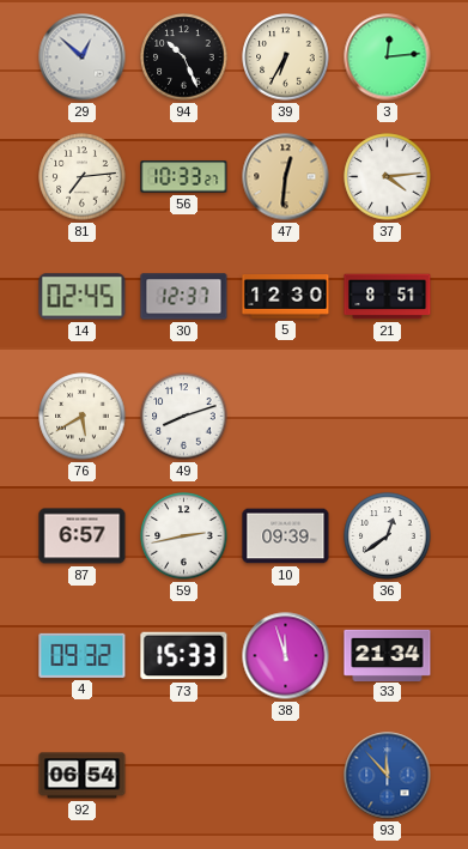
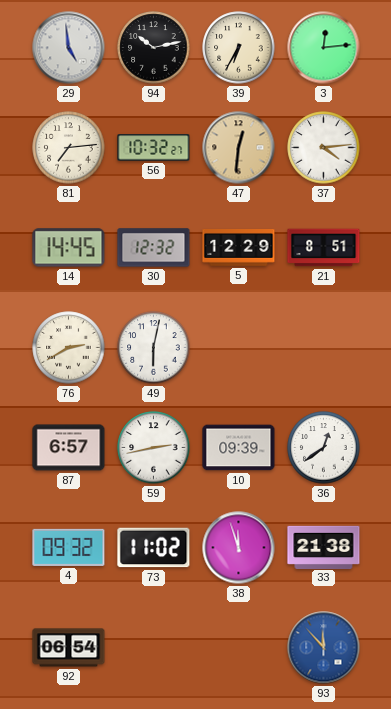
29: 12:52 -> 4:59 (69, 48)
94: 10:26 -> 10:13 (154, 48)
56: 10:33 -> 10:32 (154, 148)
14: 02:45 -> 14:45 (69, 248)
30: 12:37 -> 12:32 (154, 248)
5: 12:30 -> 12:29 (239, 248)
76: 5:40 -> 2:40 (69, 348)
49: 8:12 -> 6:02 (154, 348)
73: 15:33 -> 11:02 (154, 548)
33: 21:34 -> 21:38 (324, 547)
